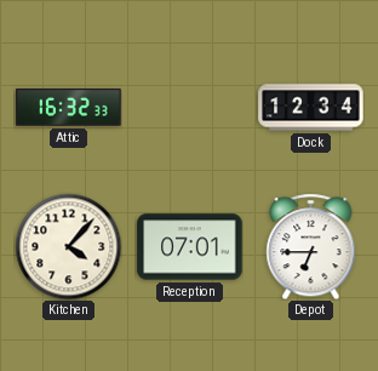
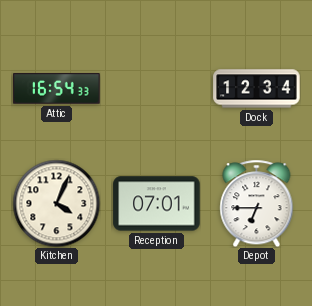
Attic: 16:32 -> 16:54 (57, 89)
Kitchen: 4:07 -> 4:04 (56, 203)
